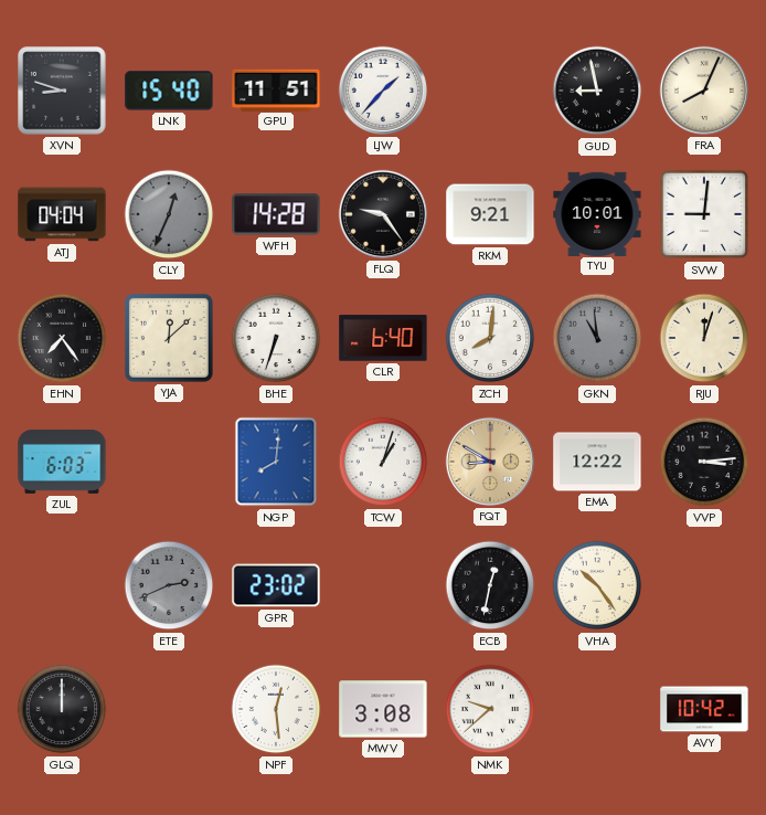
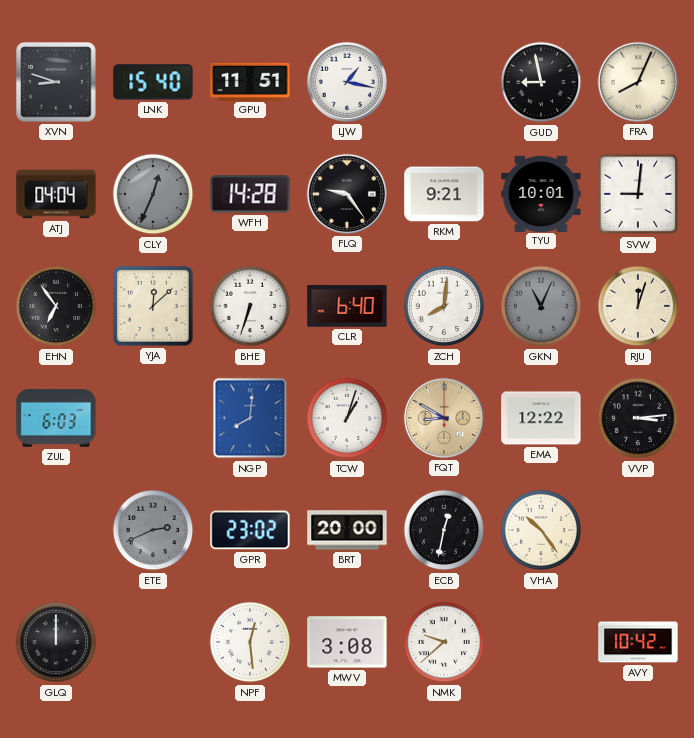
LJW: 1:37 -> 1:17 (347, 82)
EHN: 7:24 -> 6:54 (56, 306)
GKN: 10:59 -> 11:04 (541, 306)
BRT: none -> 20:00 (347, 530)
